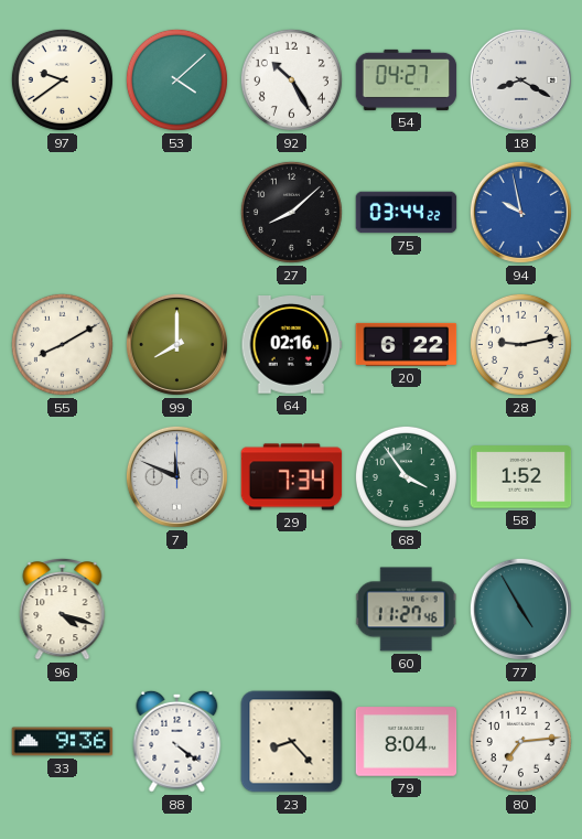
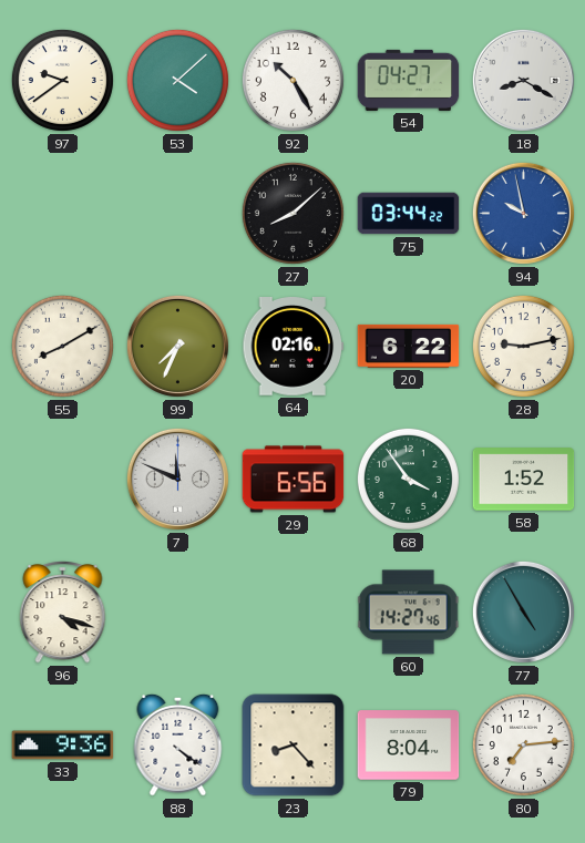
99: 8:00 -> 7:34 (177, 346)
29: 7:34 -> 6:56 (294, 480)
60: 11:27 -> 14:27 (408, 613)
